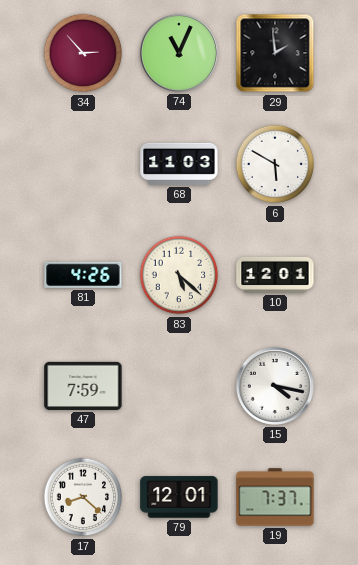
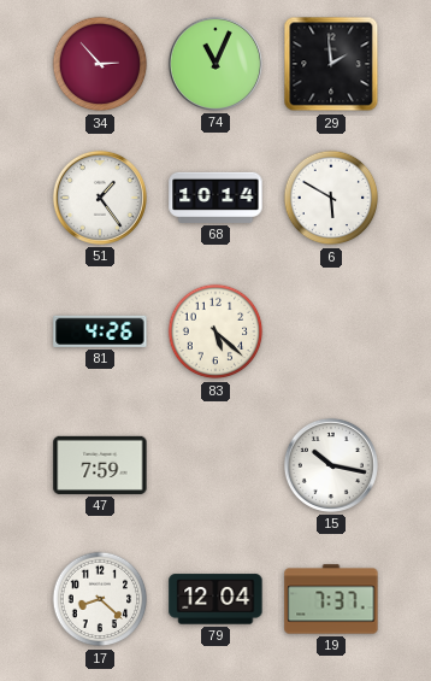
51: none -> 1:24 (100, 198)
68: 11:03 -> 10:14 (215, 198)
10: 12:01 -> none (275, 275)
15: 4:17 -> 10:17 (331, 465)
79: 12:01 -> 12:04 (215, 599)
